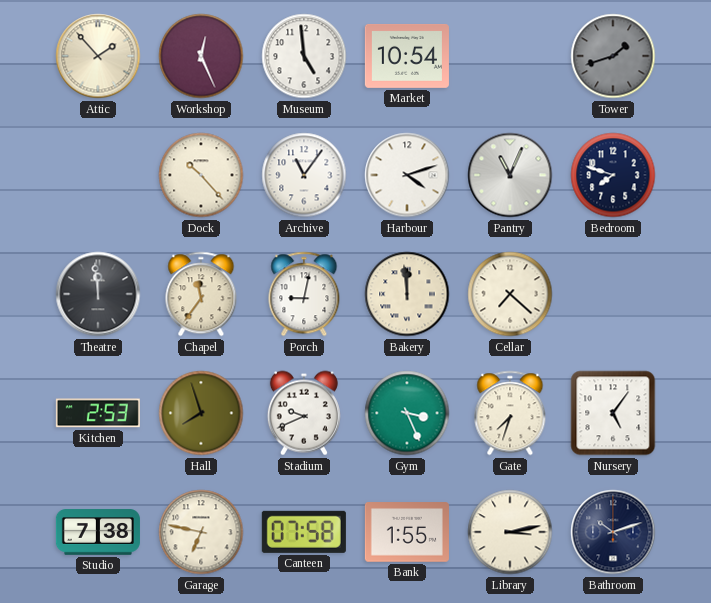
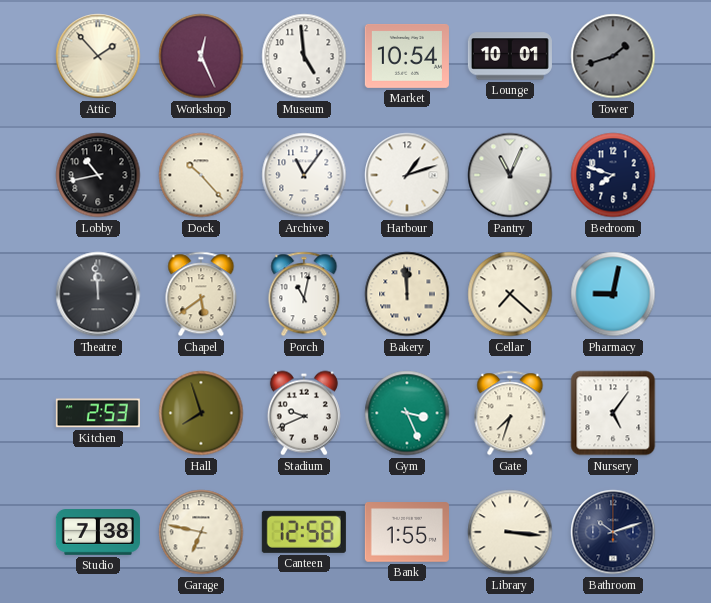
Lounge: none -> 10:01 (510, 56)
Lobby: none -> 10:43 (98, 175)
Harbour: 4:12 -> 1:12 (407, 175)
Chapel: 11:36 -> 5:39 (201, 294)
Porch: 9:02 -> 11:02 (304, 294)
Pharmacy: none -> 9:02 (613, 294)
Canteen: 07:58 -> 12:58 (304, 532)
Library: 3:13 -> 3:16 (510, 532)
